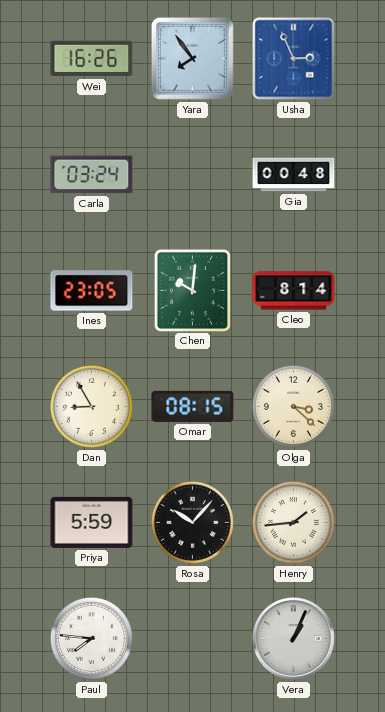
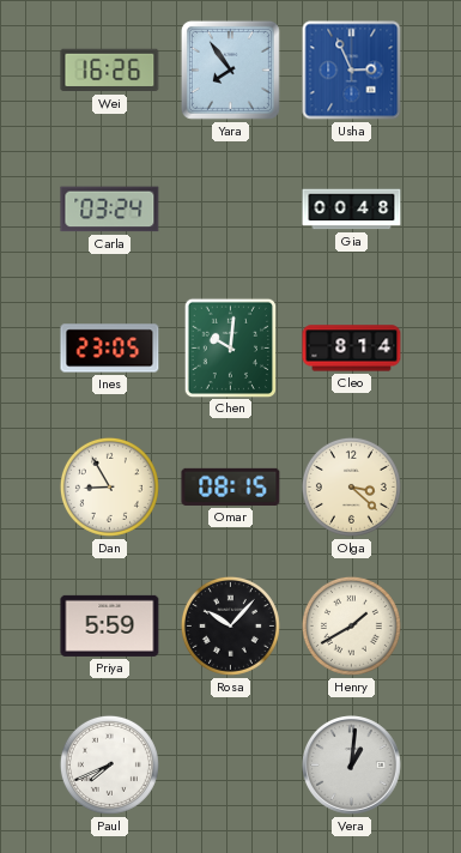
Henry: 1:44 -> 1:40 (351, 625)
Paul: 7:46 -> 7:41 (109, 764)
Vera: 1:04 -> 1:01 (352, 766)
